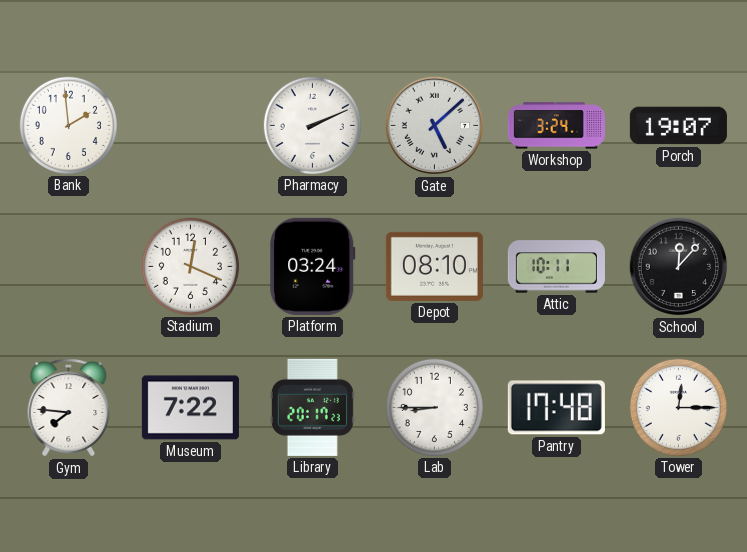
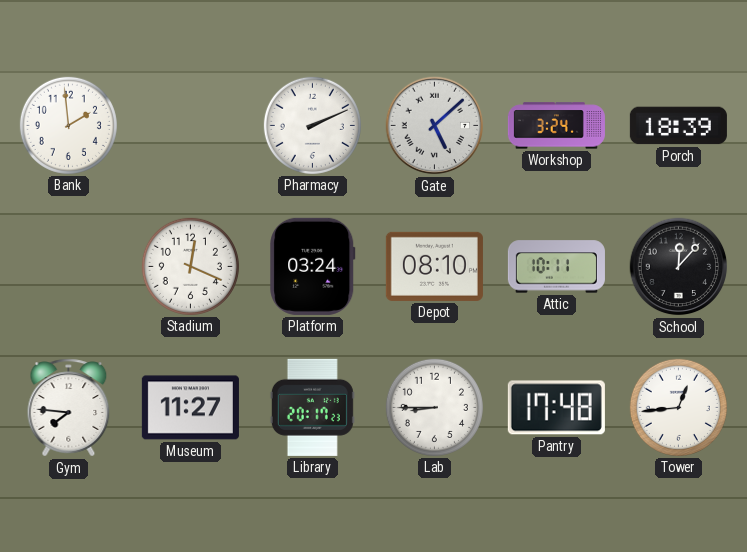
Porch: 19:07 -> 18:39 (678, 126)
Museum: 7:22 -> 11:27 (190, 408)
Tower: 12:15 -> 12:44 (678, 407)
